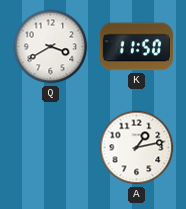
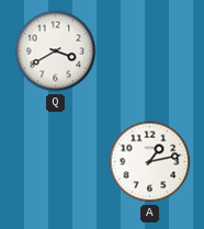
K: 11:50 -> none (136, 47)
